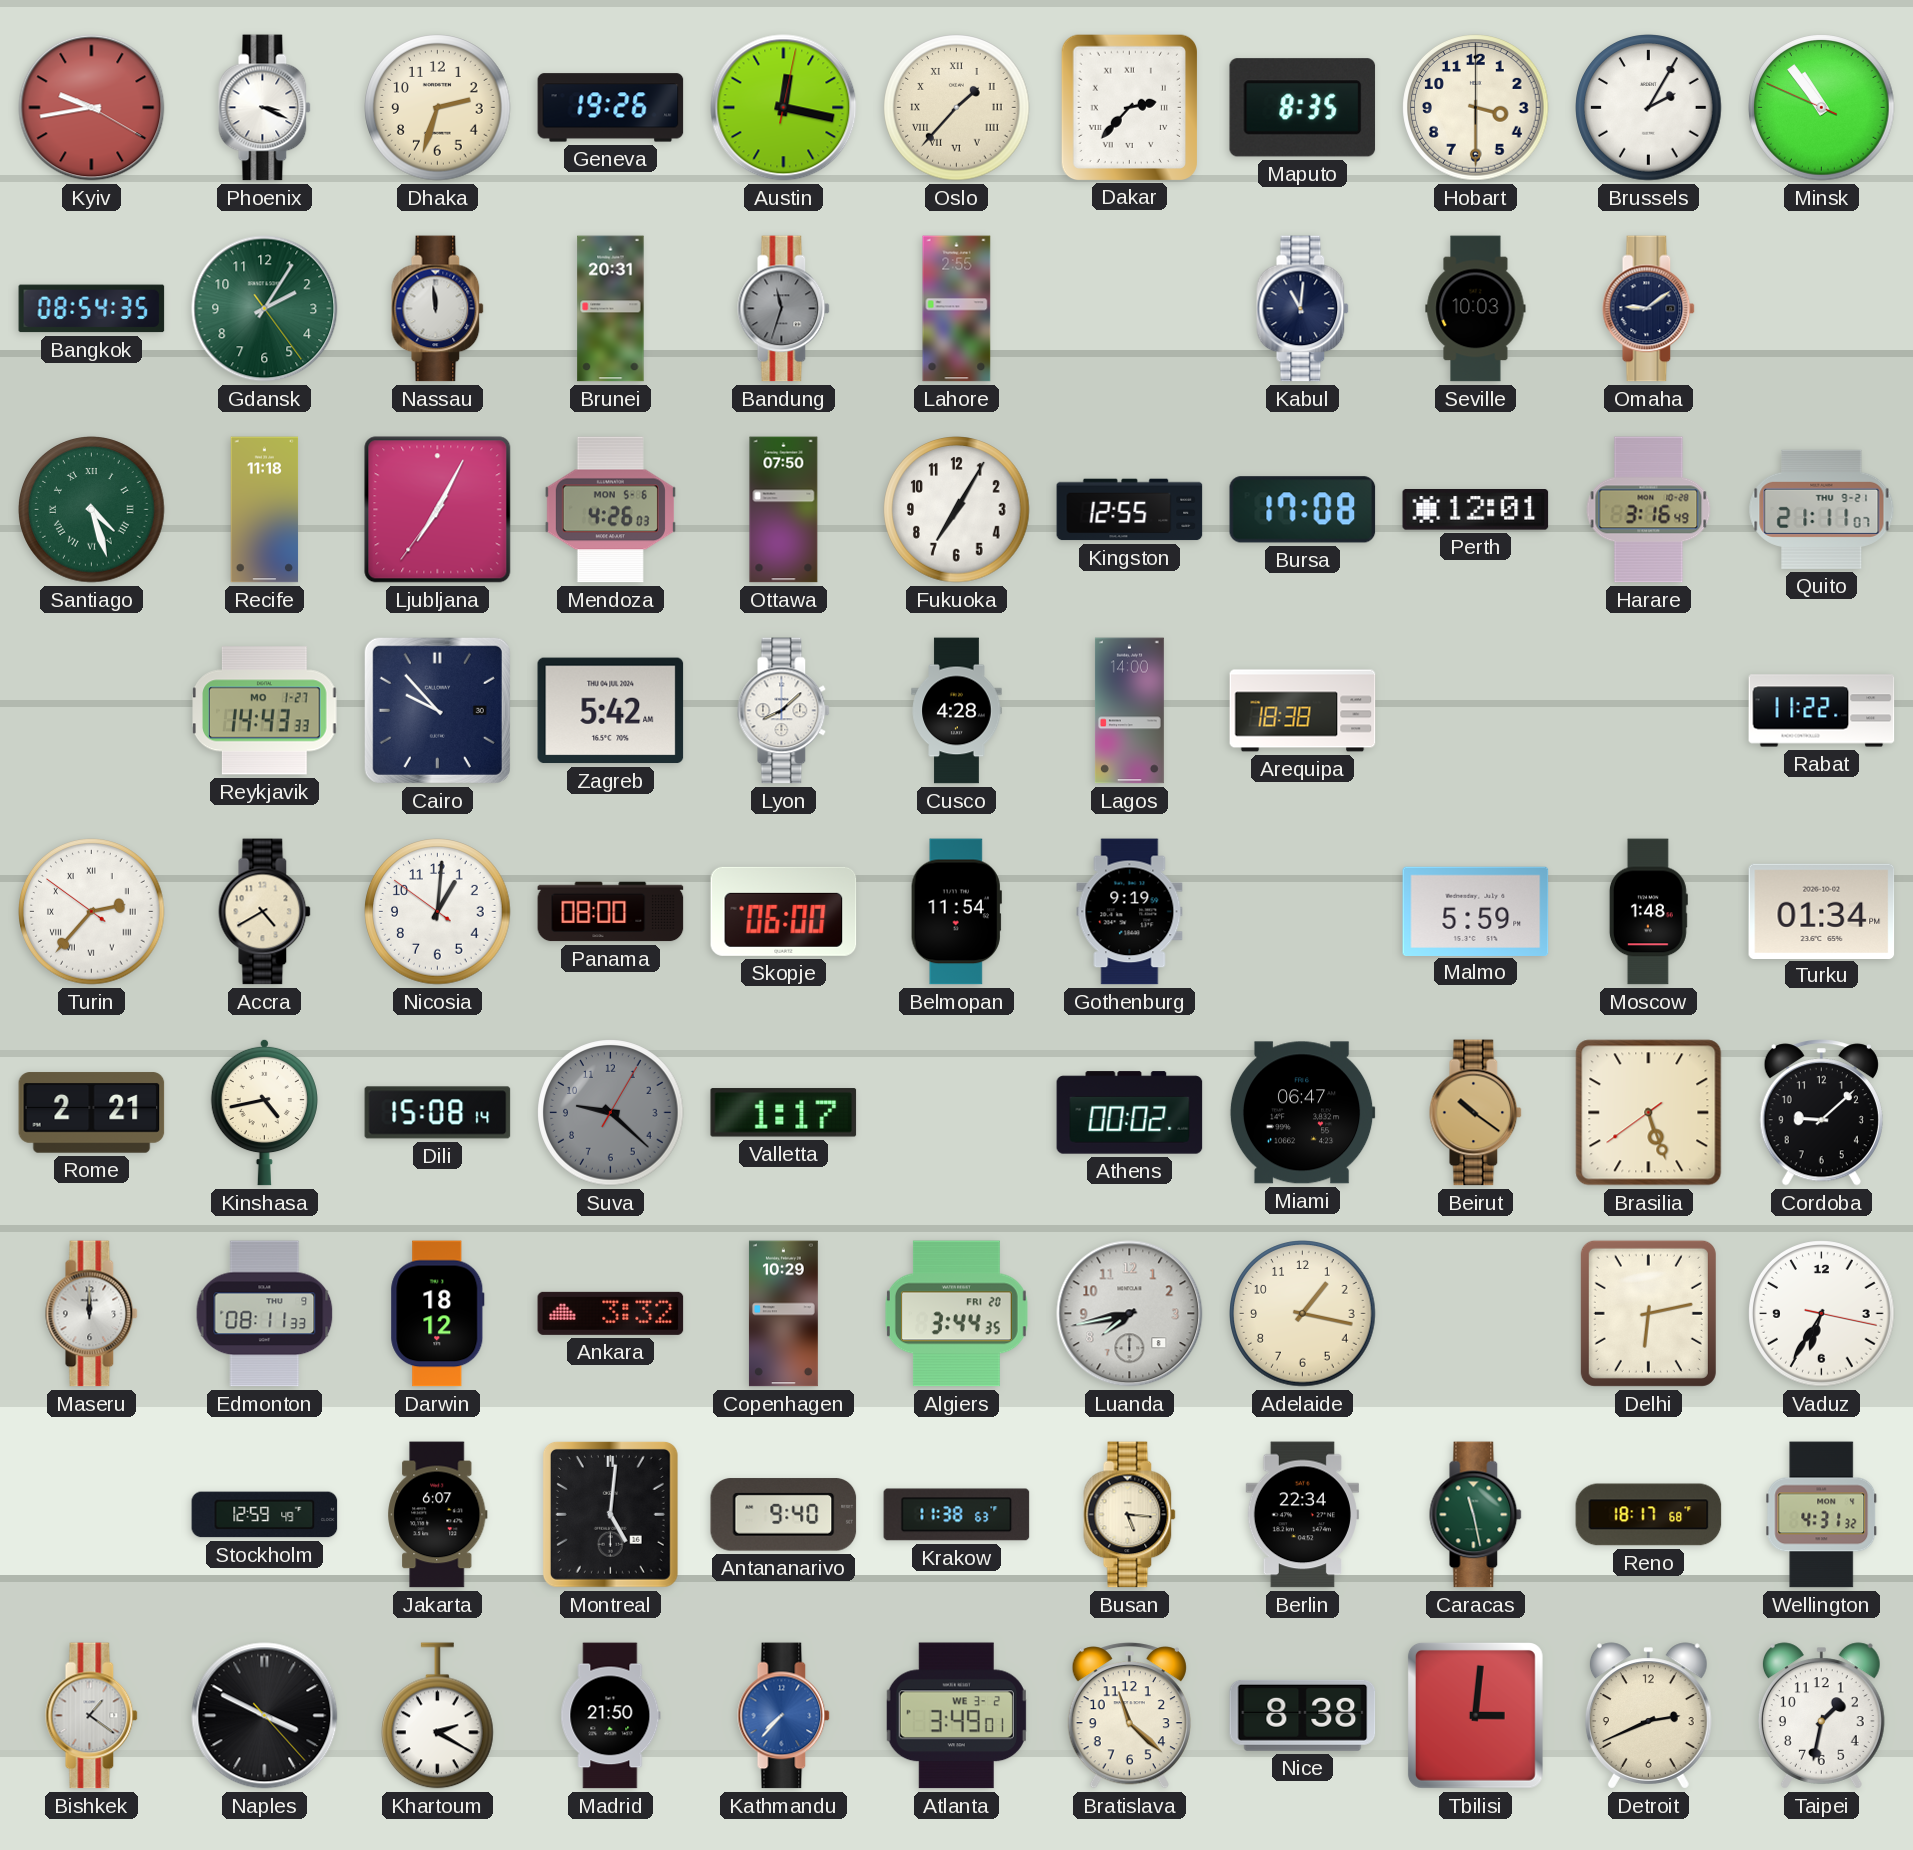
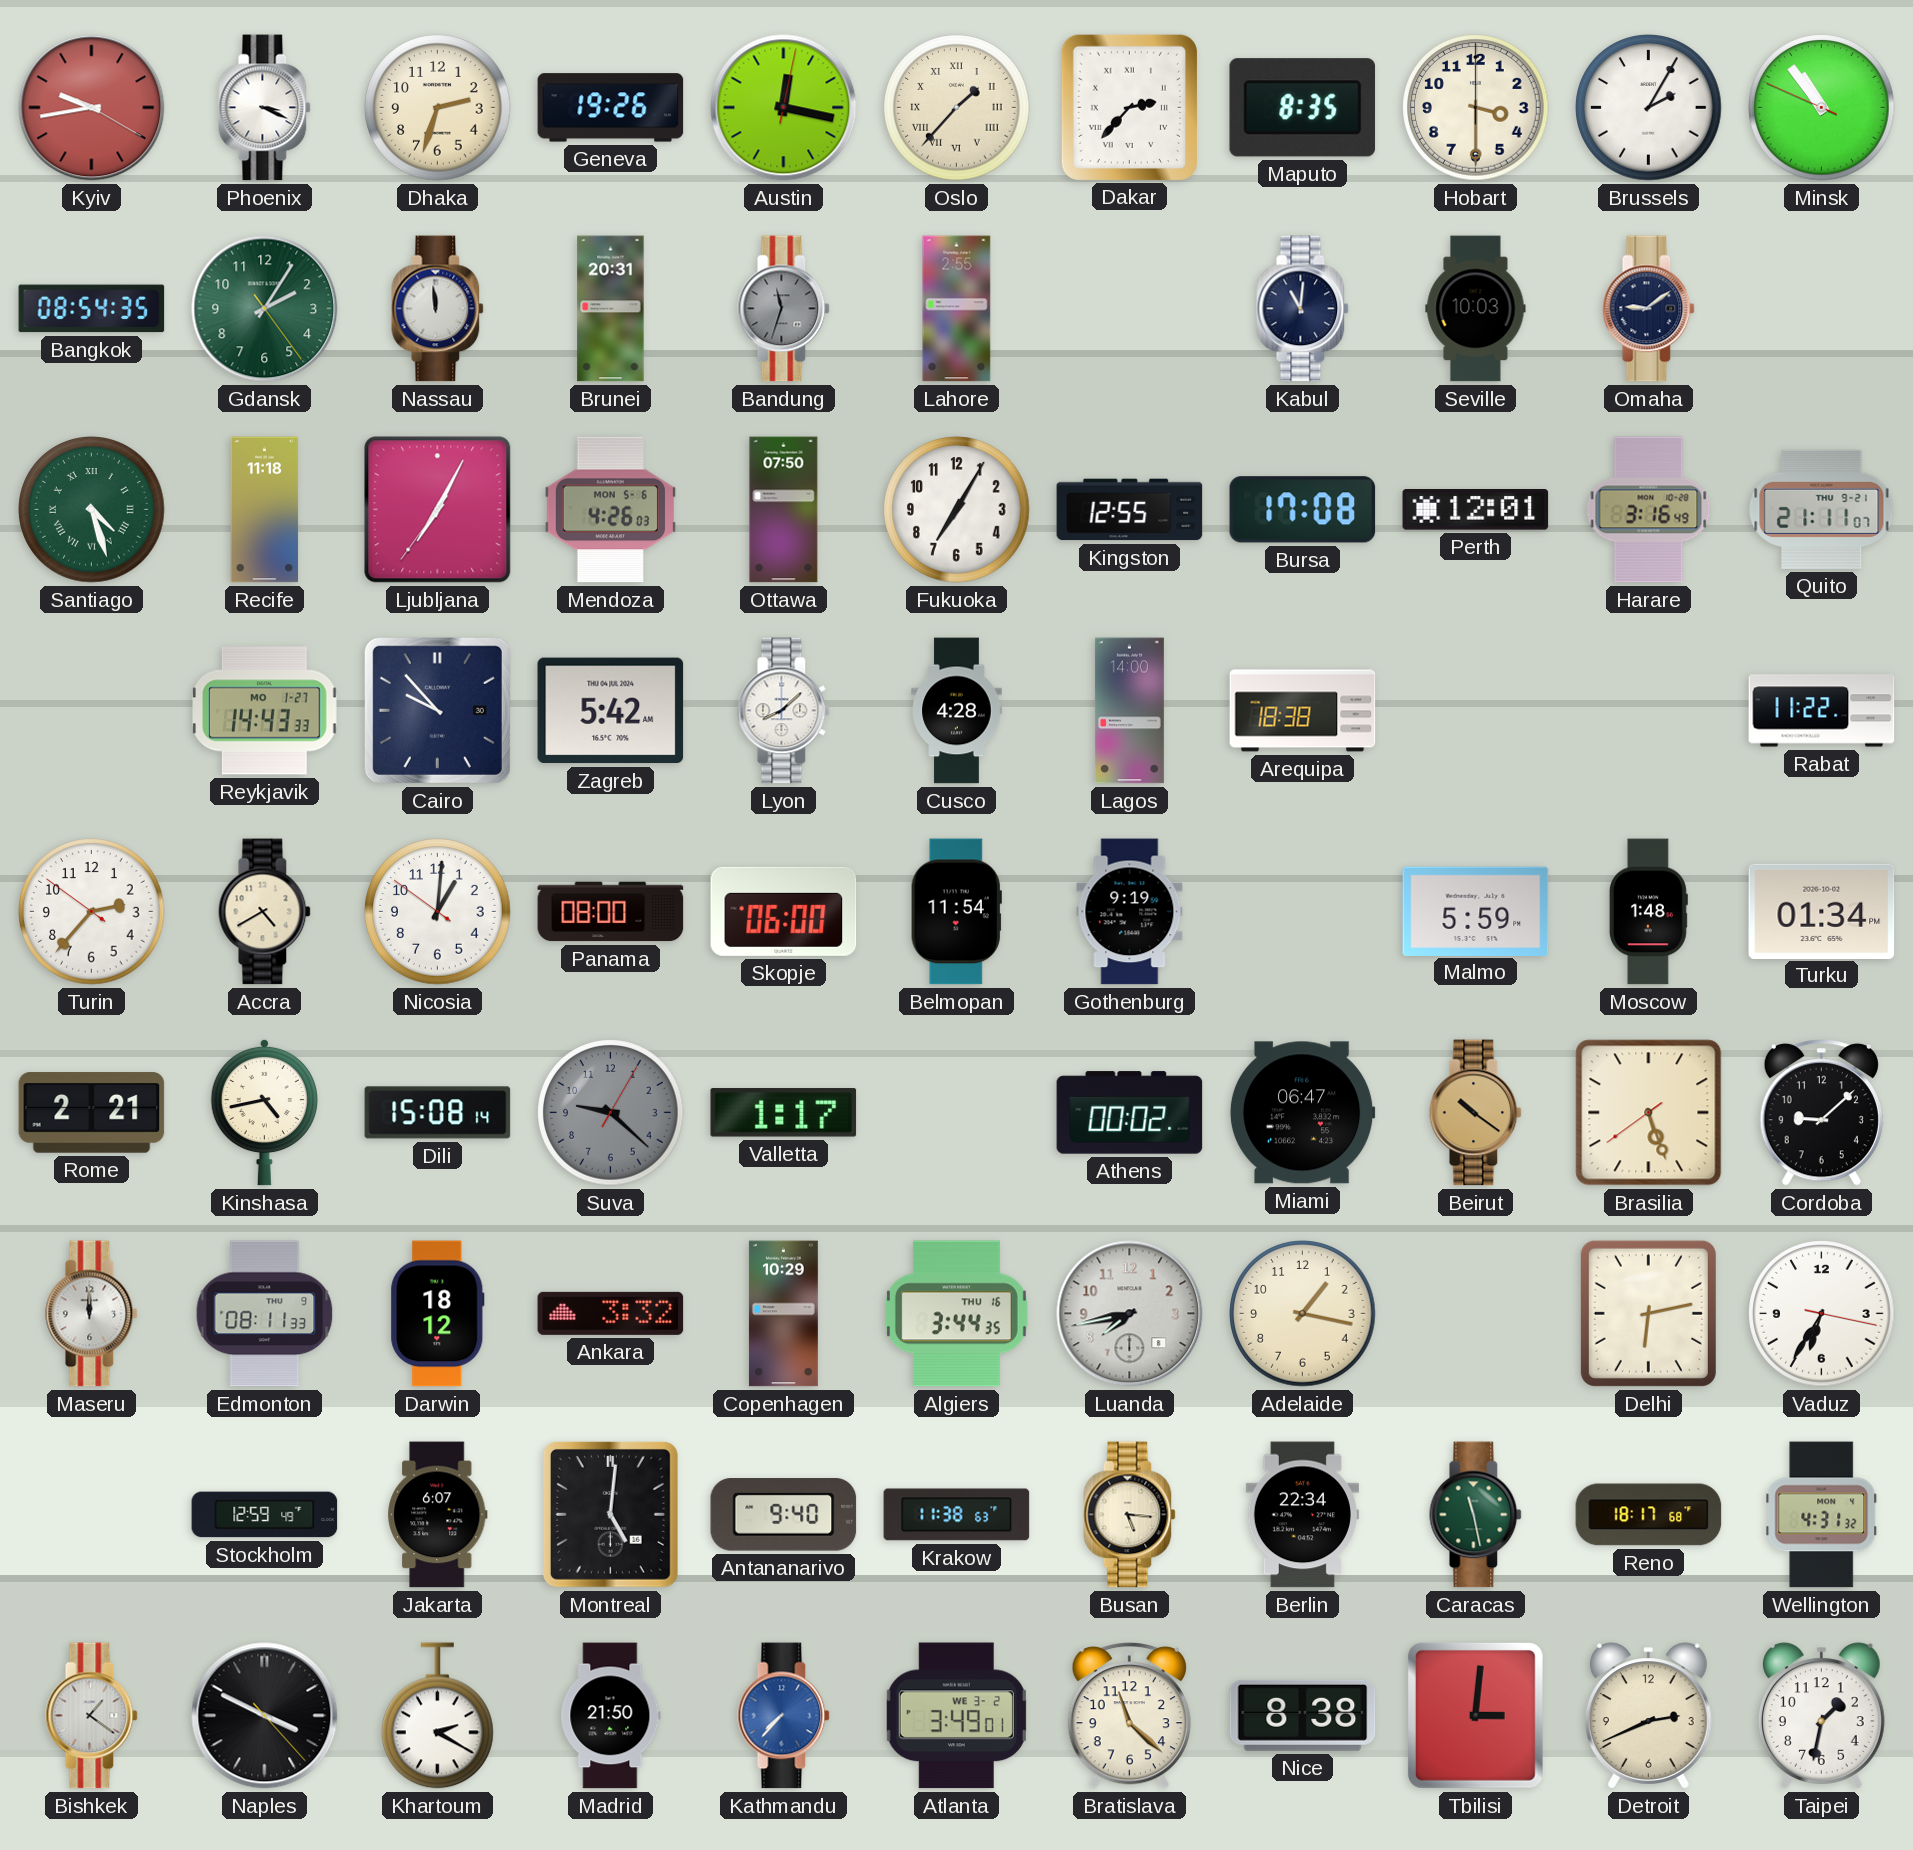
Turin numerals: Roman -> Arabic (92, 912)
Algiers date: FRI 20 -> THU 16 (956, 1314)
